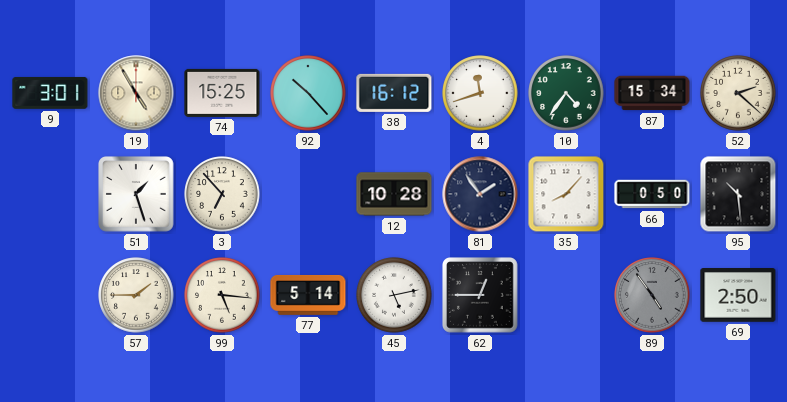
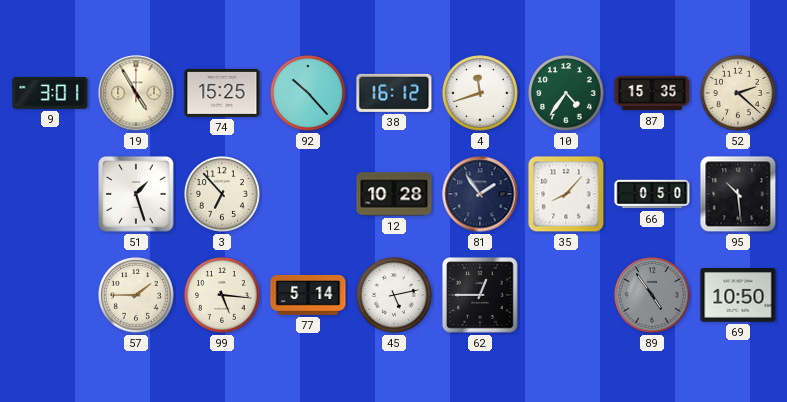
87: 15:34 -> 15:35 (652, 93)
69: 2:50 -> 10:50 (738, 295)
